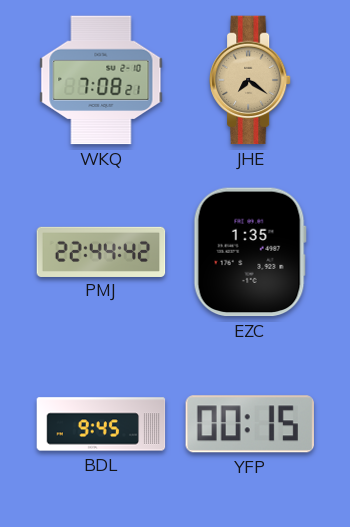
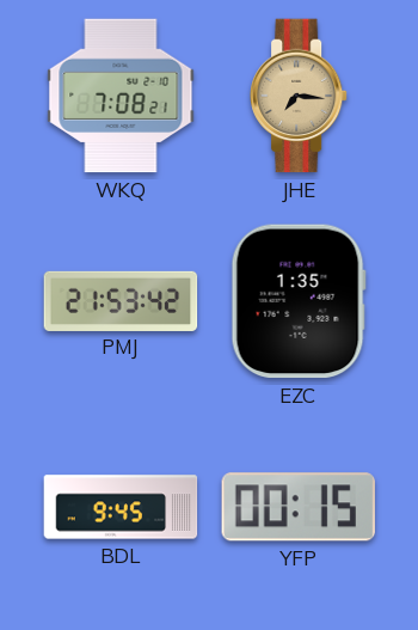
JHE: 7:21 -> 7:16 (300, 96)
PMJ: 22:44 -> 21:53 (121, 300)
